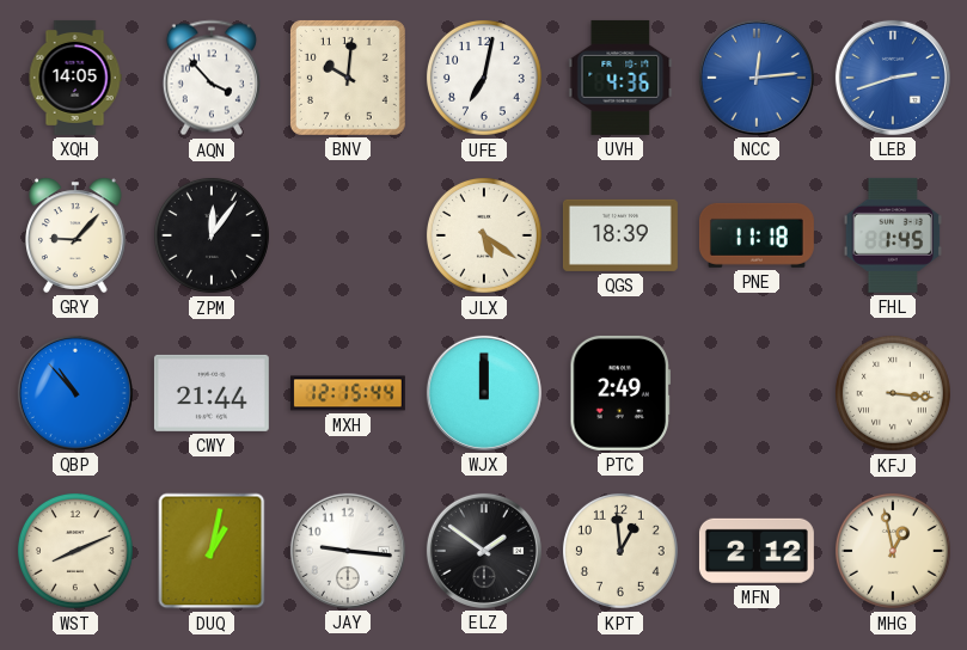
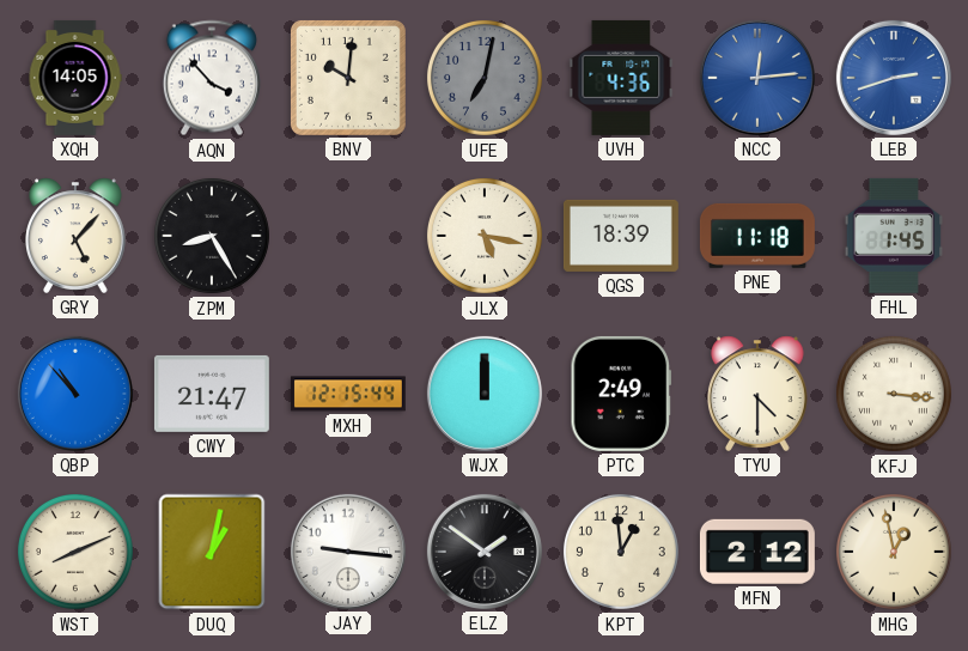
UFE dial: white -> grey (485, 78)
GRY: 9:07 -> 5:07 (75, 236)
ZPM: 12:06 -> 8:25 (212, 236)
JLX: 5:21 -> 5:17 (485, 236)
CWY: 21:44 -> 21:47 (212, 394)
TYU: none -> 4:30 (757, 394)
